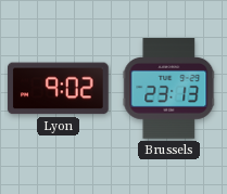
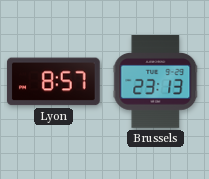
Lyon: 9:02 -> 8:57 (53, 82)
